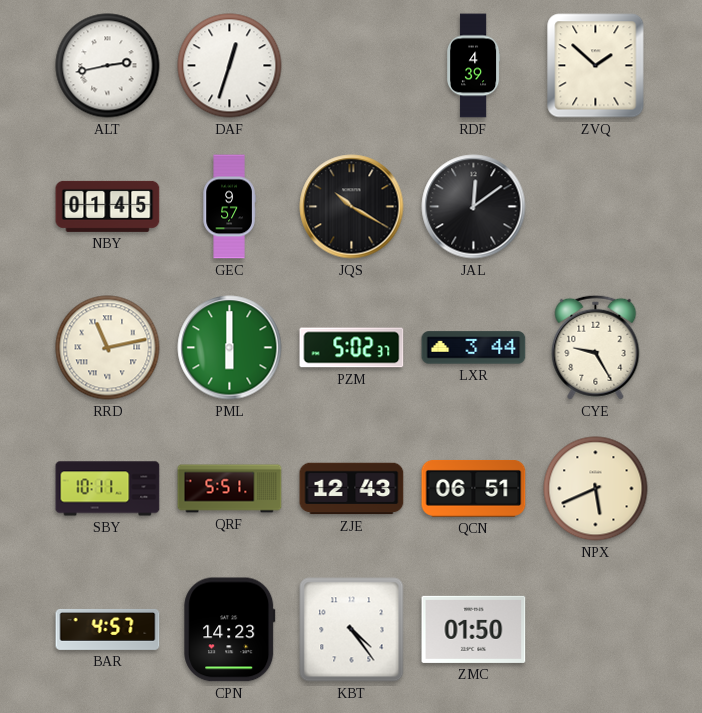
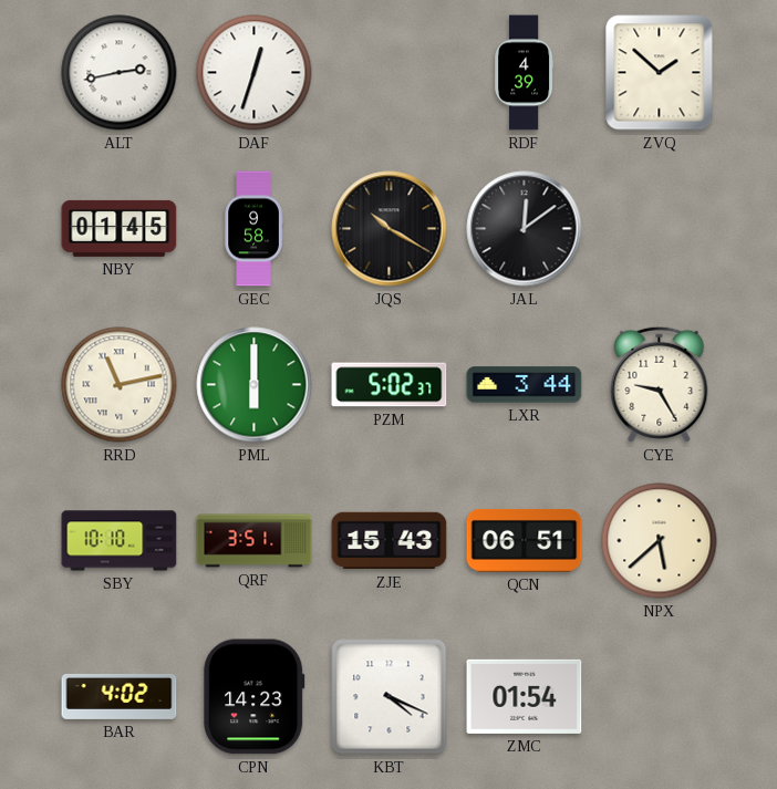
GEC: 9:57 -> 9:58 (253, 229)
SBY: 10:11 -> 10:10 (120, 541)
QRF: 5:51 -> 3:51 (255, 541)
ZJE: 12:43 -> 15:43 (390, 541)
NPX: 5:41 -> 5:38 (660, 541)
BAR: 4:57 -> 4:02 (120, 696)
KBT: 4:24 -> 4:19 (390, 697)
ZMC: 01:50 -> 01:54 (525, 696)
